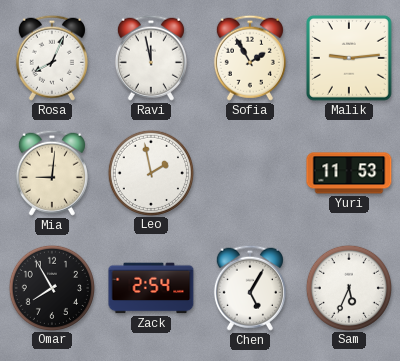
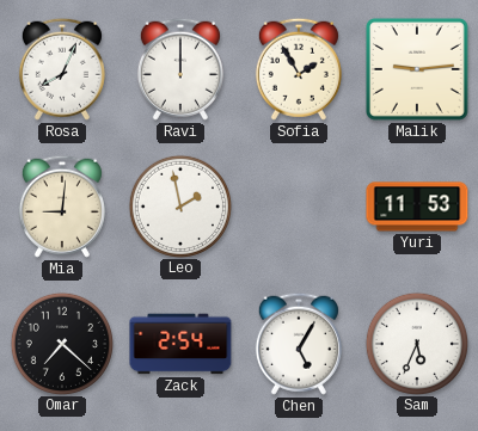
Ravi: 11:58 -> 12:00 (180, 69)
Omar: 7:55 -> 7:22 (61, 343)
